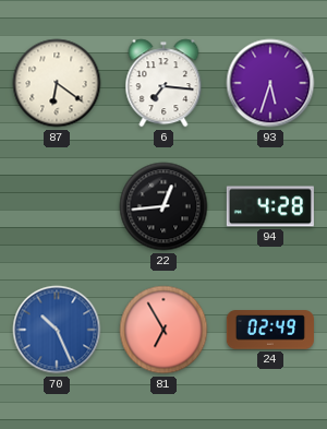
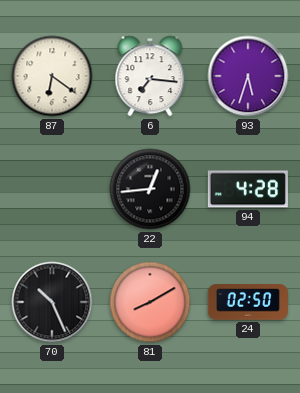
70 dial: blue -> black (52, 302)
81: 6:55 -> 8:10 (150, 302)
24: 02:49 -> 02:50 (248, 302)
